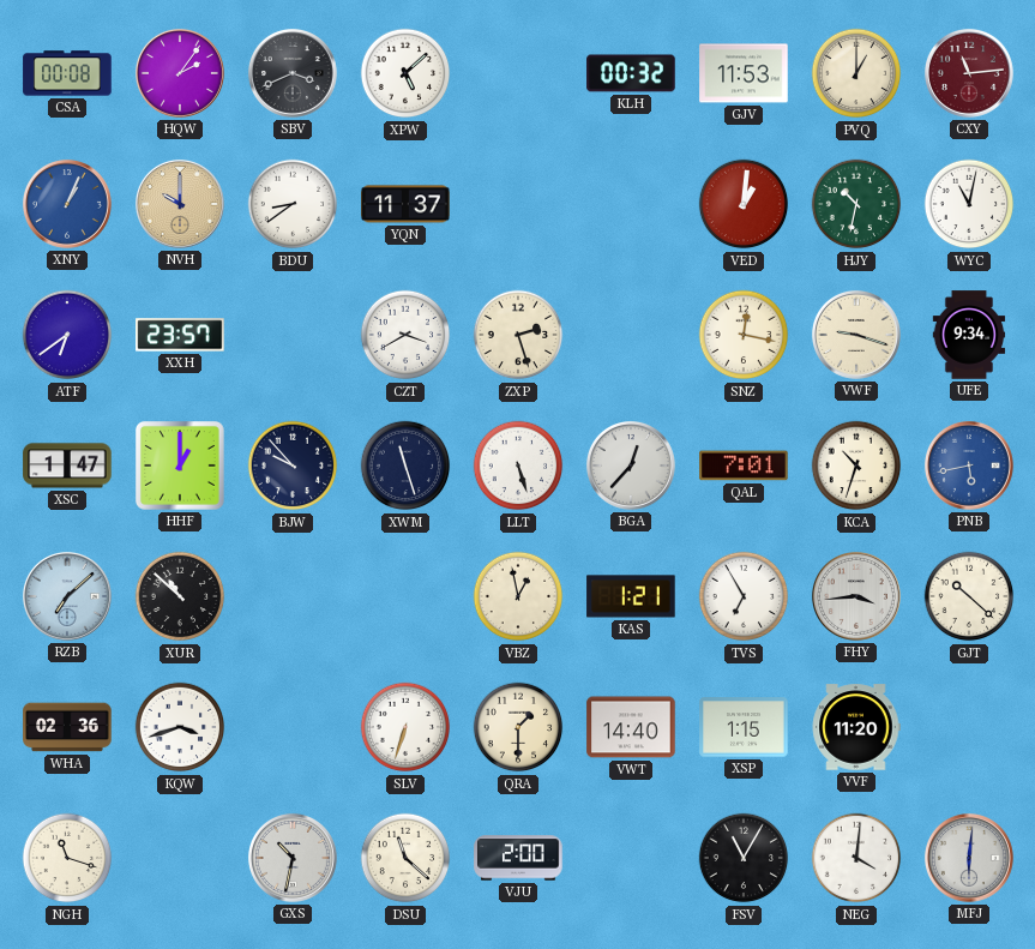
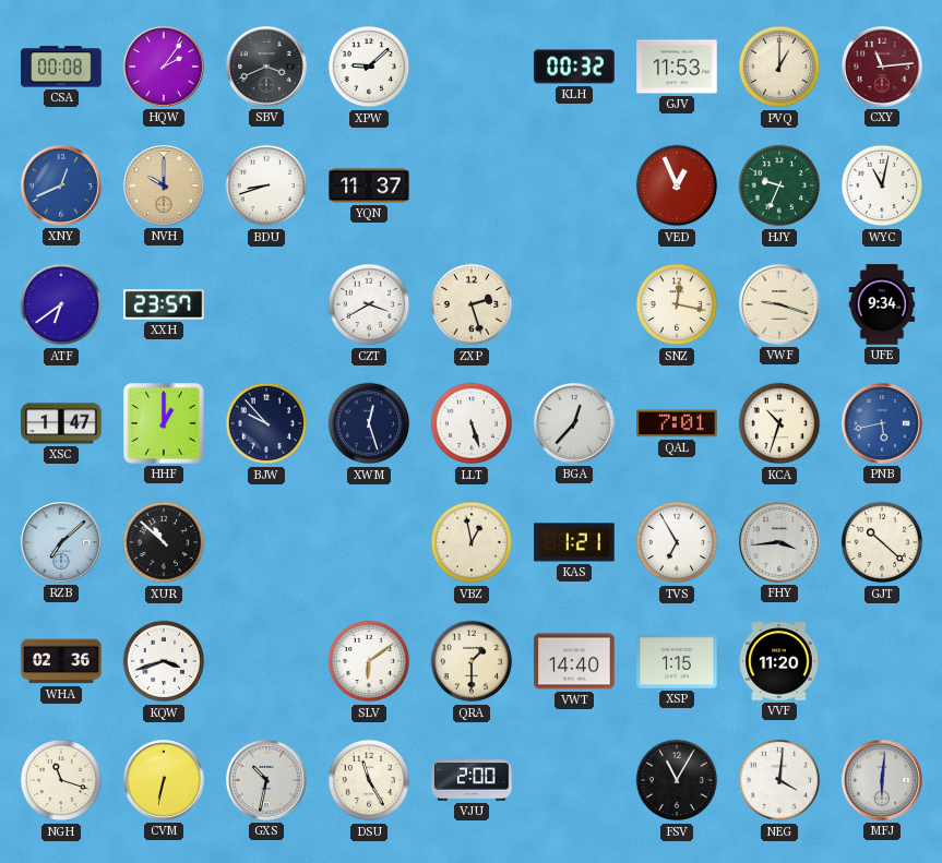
XPW: 5:08 -> 9:08 (369, 67)
XNY: 1:04 -> 12:41 (61, 185)
BDU: 8:39 -> 8:42 (266, 185)
VED: 1:01 -> 12:56 (677, 185)
HJY: 10:32 -> 9:34 (779, 185)
XWM: 11:27 -> 12:27 (369, 423)
SLV: 6:33 -> 6:09 (369, 661)
CVM: none -> 6:32 (164, 780)
DSU: 11:22 -> 11:25 (369, 780)
